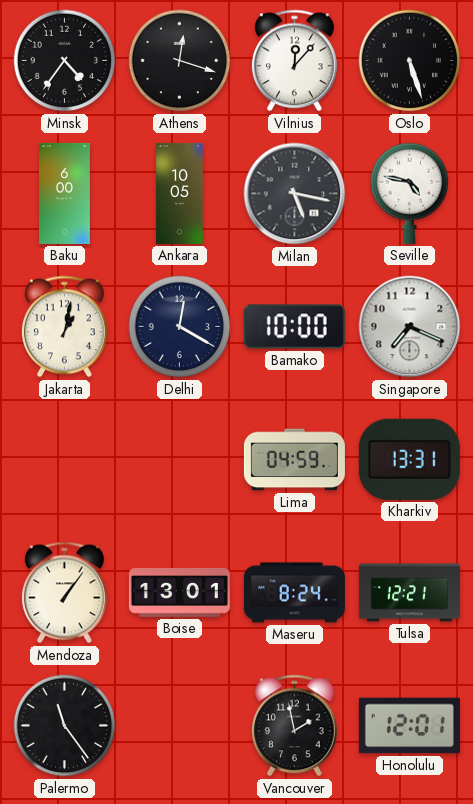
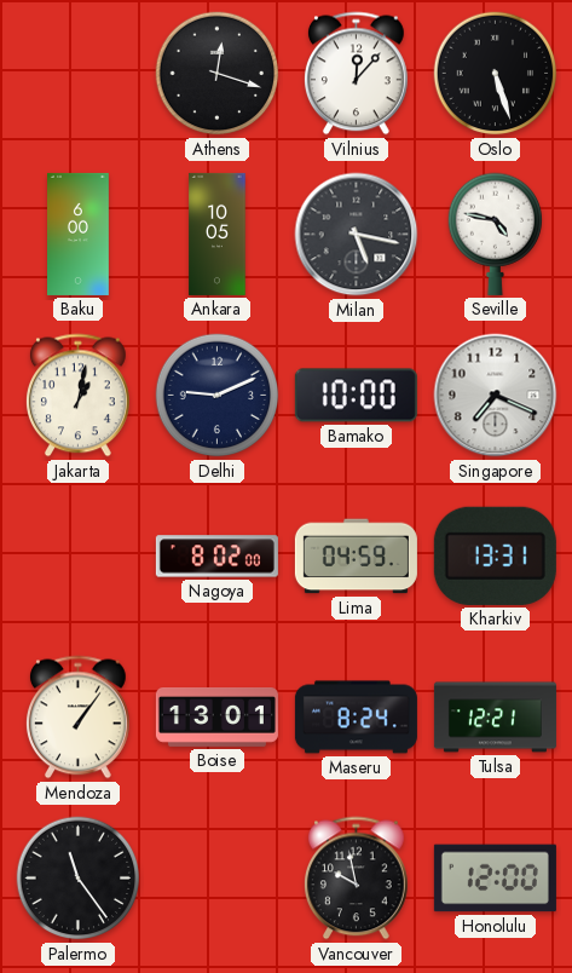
Minsk: 4:36 -> none (65, 61)
Delhi: 12:20 -> 9:11 (218, 396)
Nagoya: none -> 8:02 (216, 557)
Vancouver: 1:58 -> 9:58 (357, 879)
Honolulu: 12:01 -> 12:00 (495, 879)
